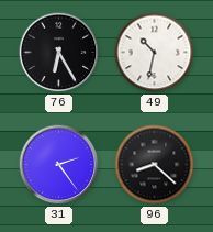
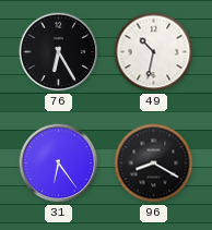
31: 2:24 -> 6:24 (59, 164)
96: 8:22 -> 8:20 (154, 164)
